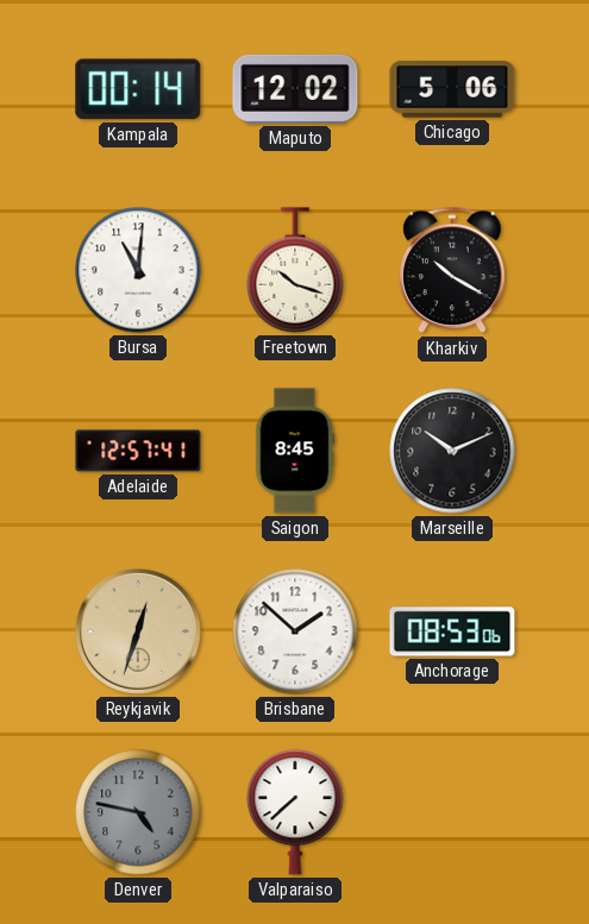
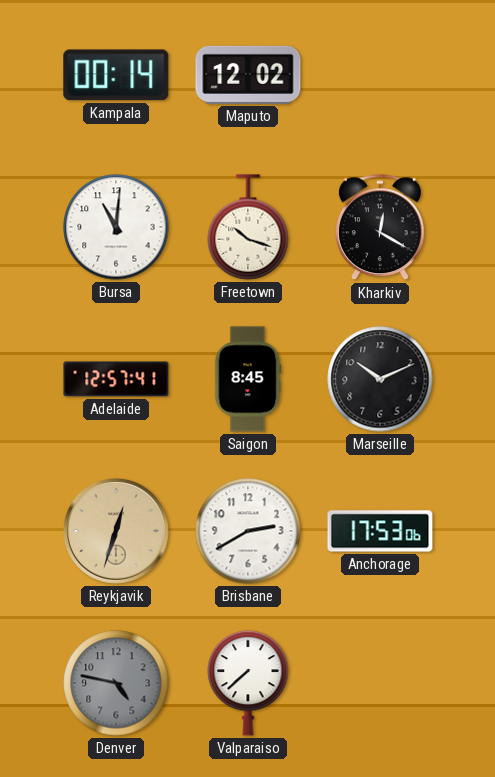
Chicago: 5:06 -> none (452, 89)
Kharkiv: 10:20 -> 12:20 (380, 228)
Brisbane: 1:52 -> 2:40 (248, 531)
Anchorage: 08:53 -> 17:53 (380, 531)
